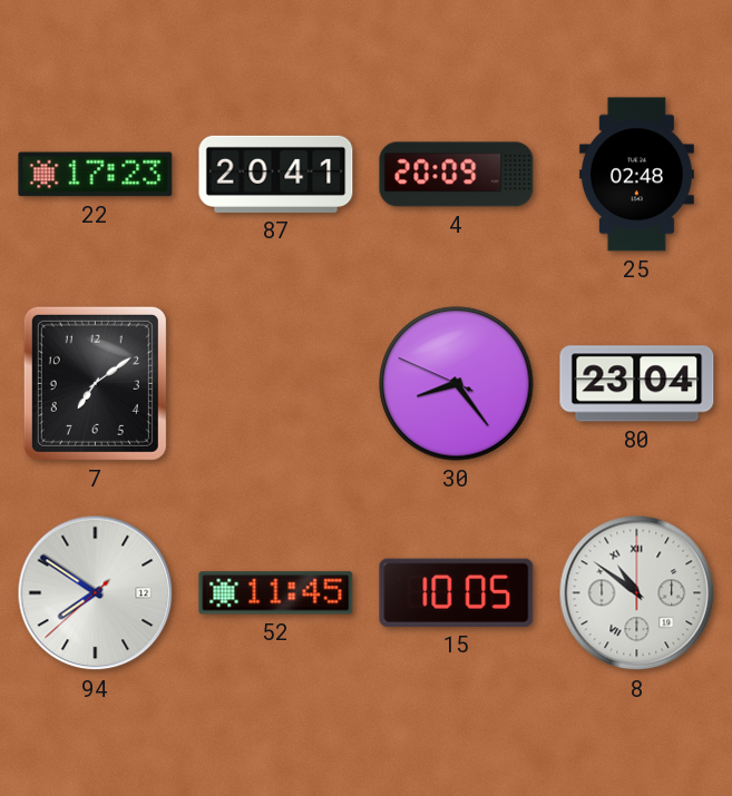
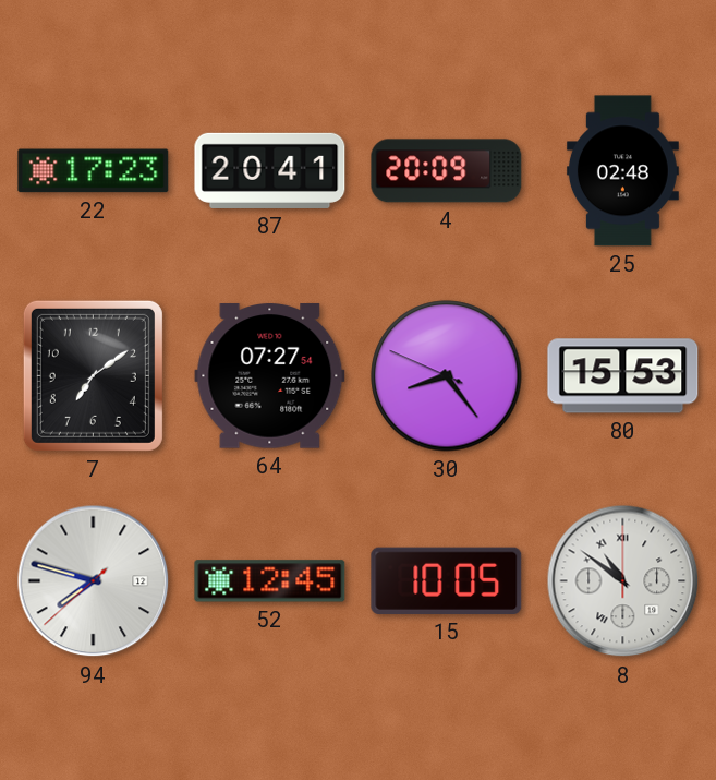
64: none -> 07:27 (270, 376)
80: 23:04 -> 15:53 (623, 376)
94: 7:50 -> 7:47 (94, 581)
52: 11:45 -> 12:45 (270, 581)
